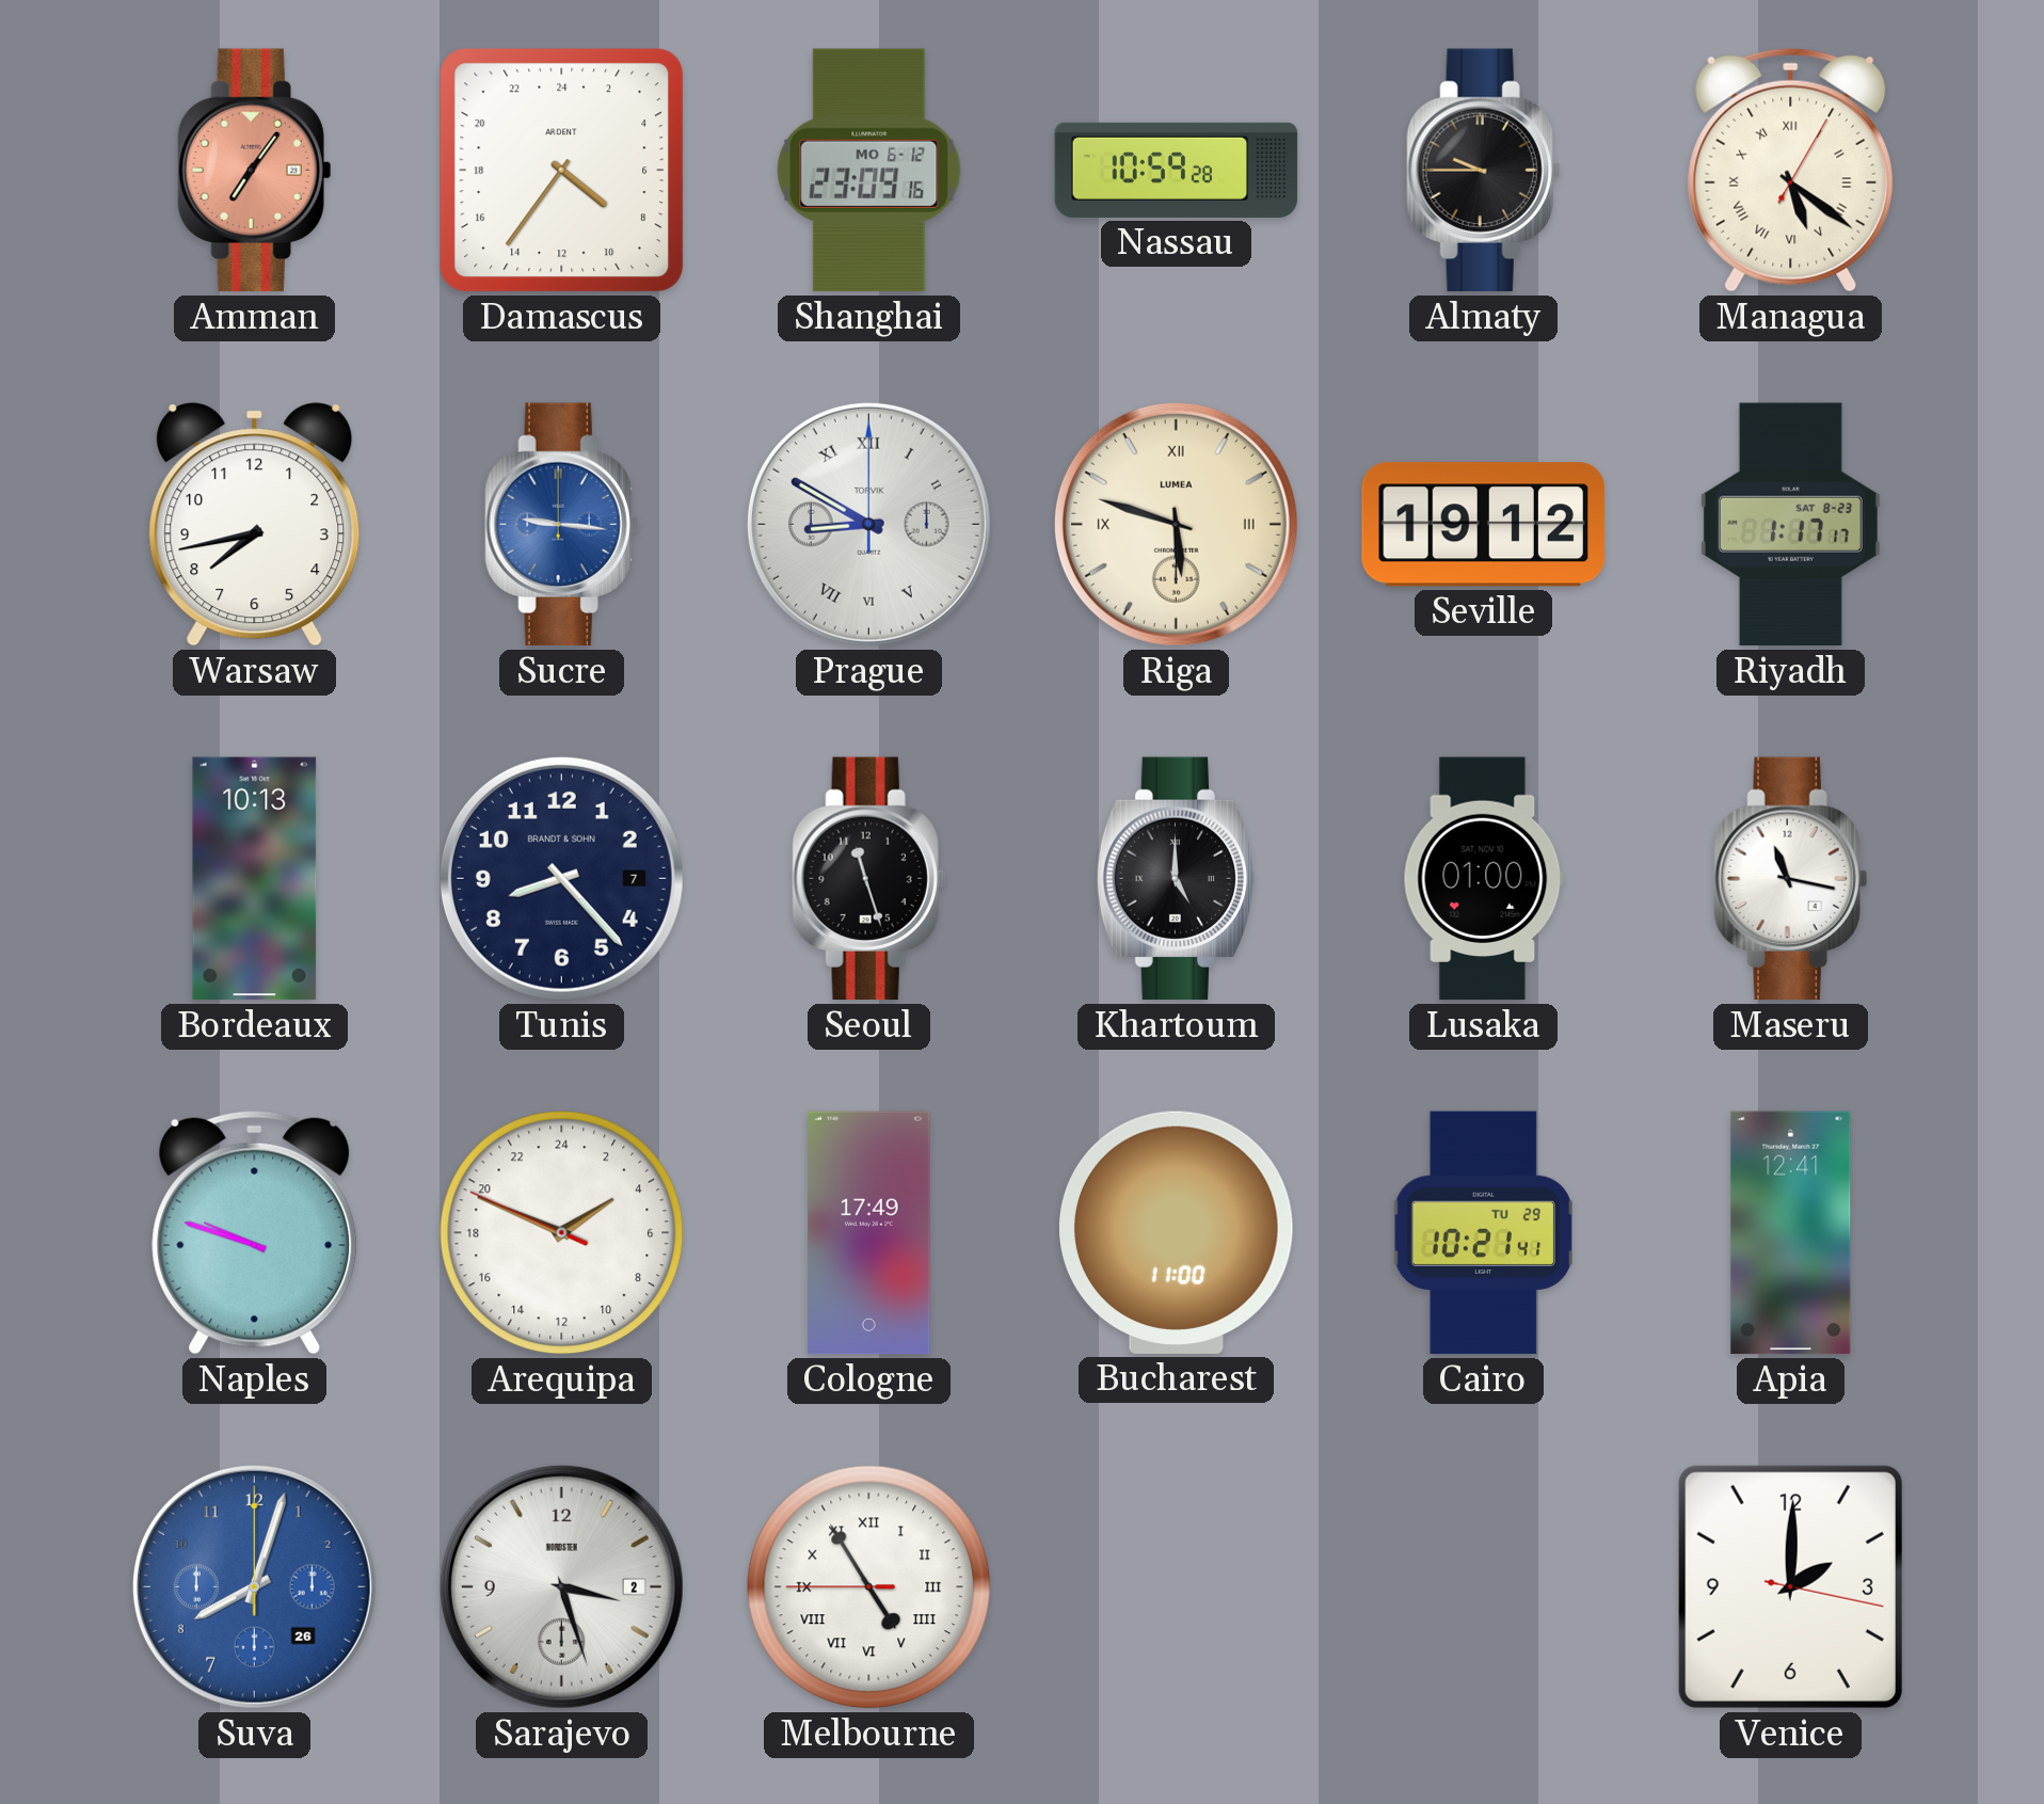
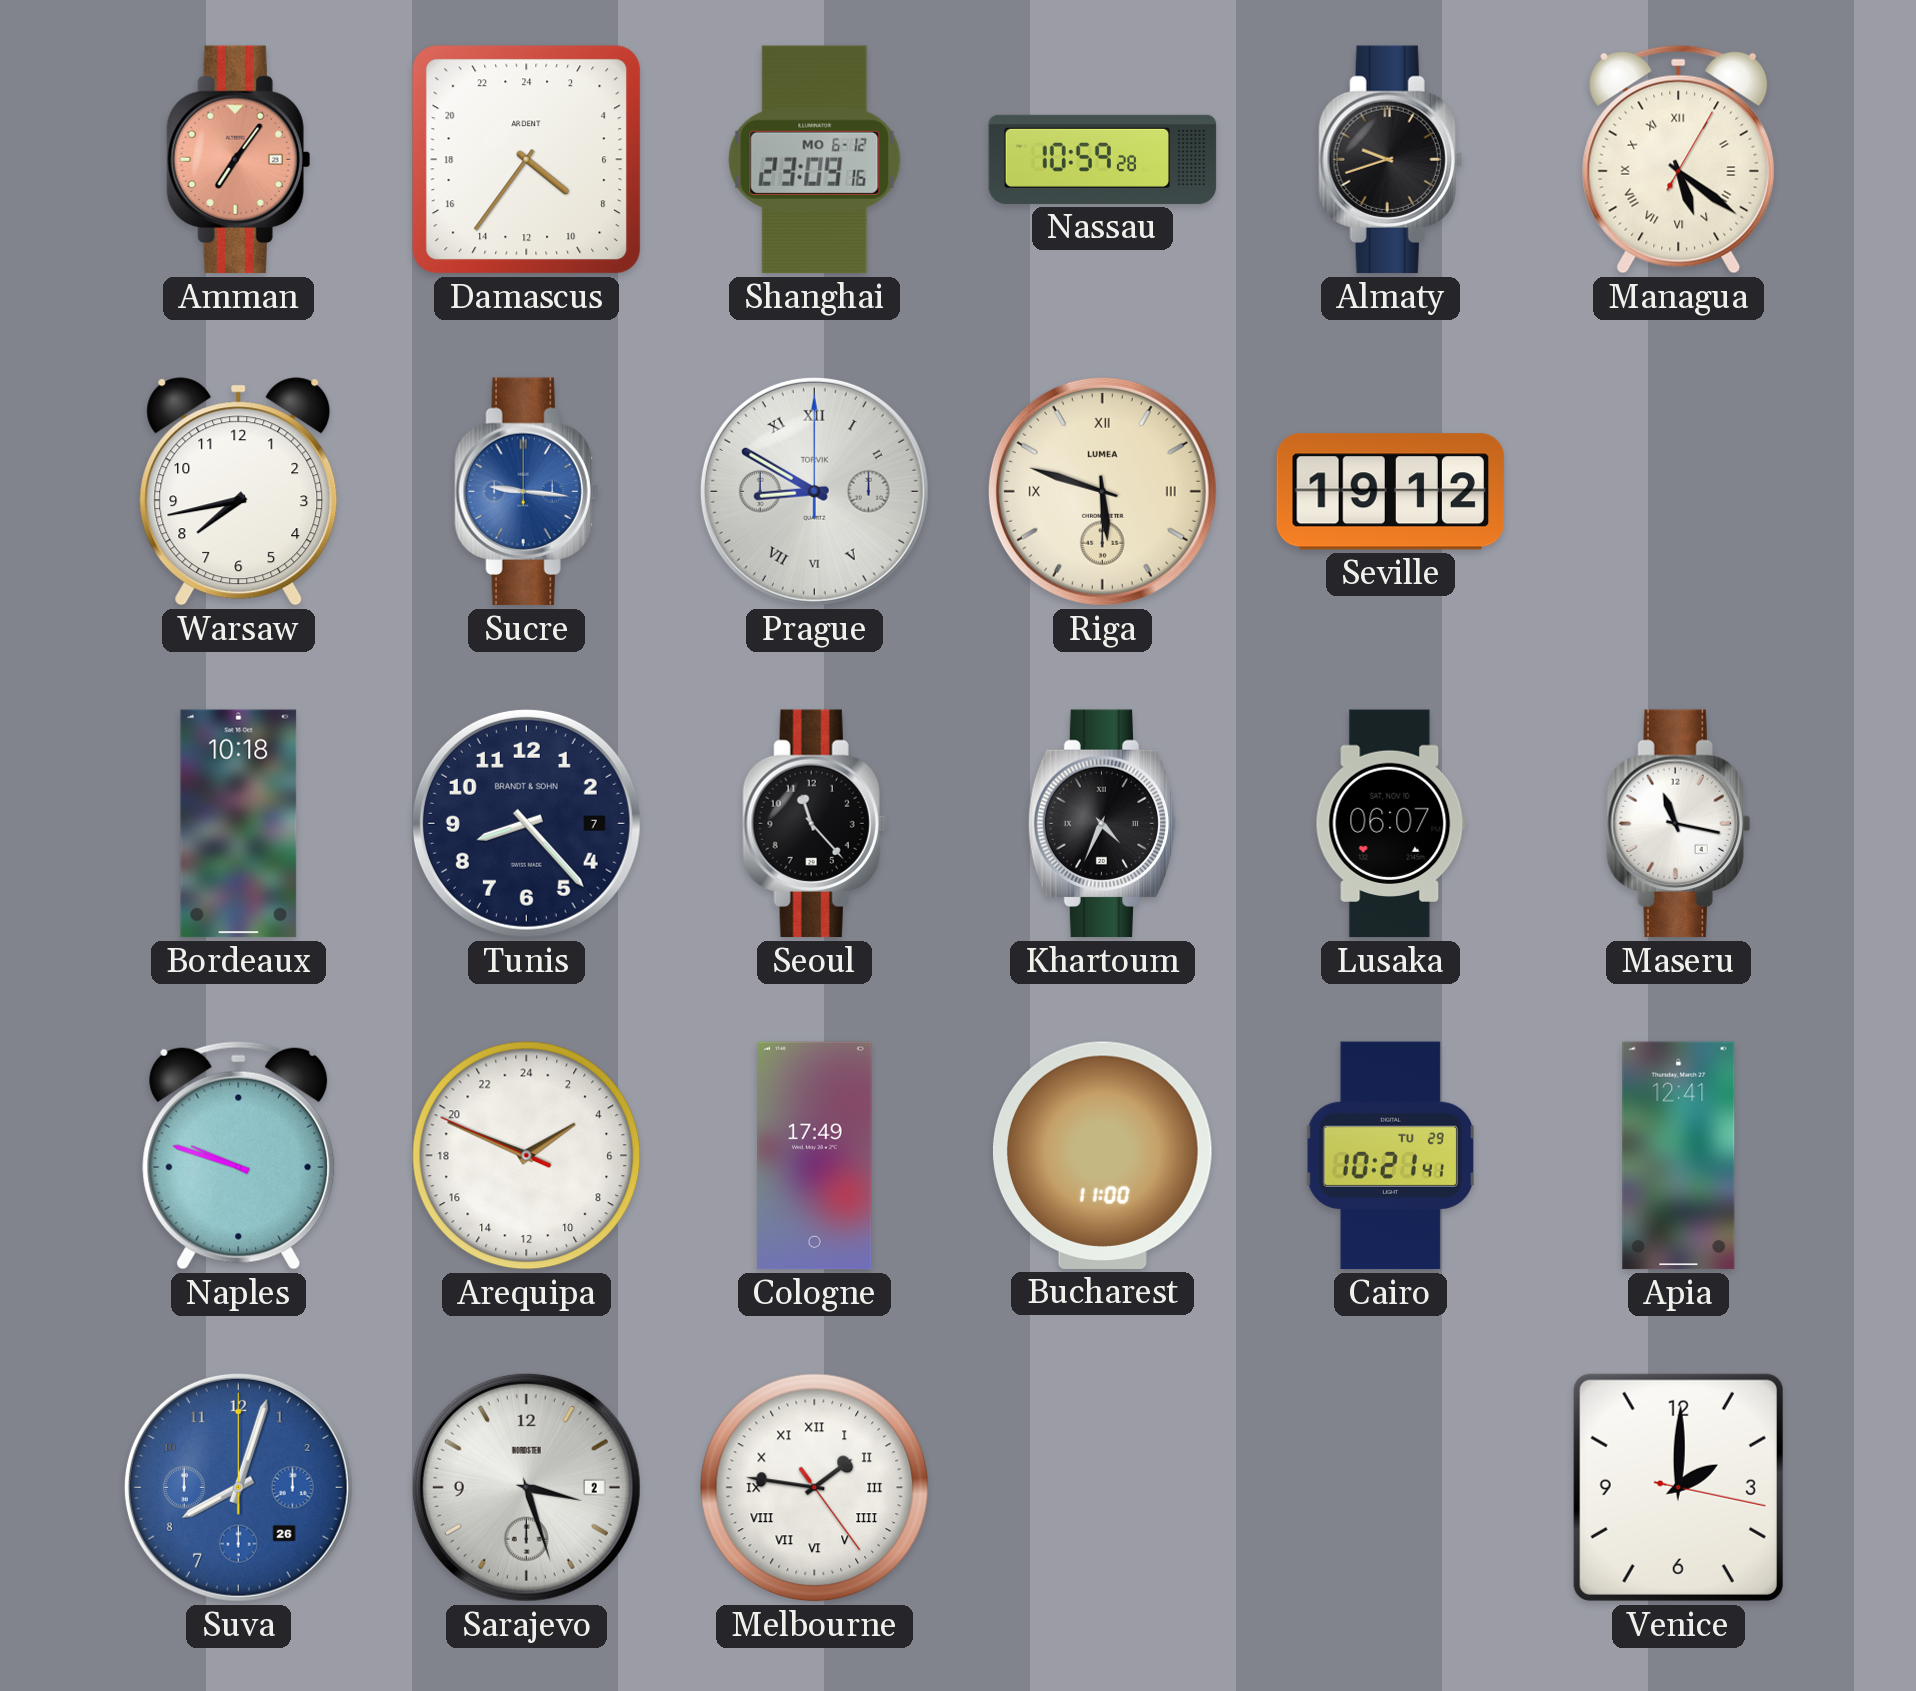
Almaty: 9:45 -> 9:42 (1390, 160)
Riyadh: 1:17 -> none (1790, 525)
Bordeaux: 10:13 -> 10:18 (239, 824)
Seoul: 11:27 -> 11:23 (814, 824)
Khartoum: 5:00 -> 4:34 (1102, 824)
Lusaka: 01:00 -> 06:07 (1390, 824)
Melbourne: 4:54 -> 1:46 (815, 1488)
